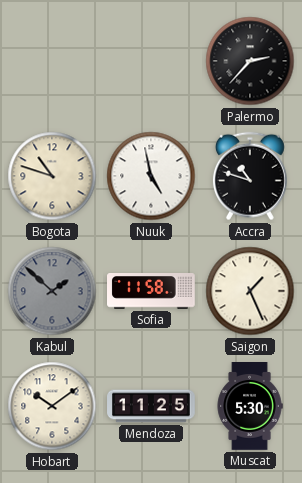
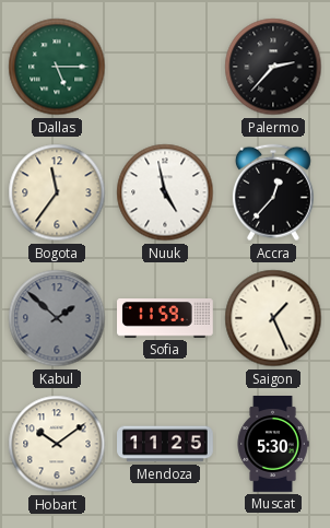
Dallas: none -> 5:15 (57, 67)
Bogota: 10:48 -> 11:36 (57, 192)
Accra: 10:48 -> 12:37 (273, 192)
Sofia: 11:58 -> 11:59 (166, 319)
